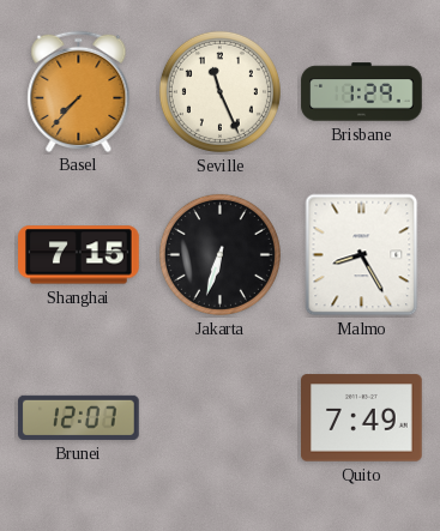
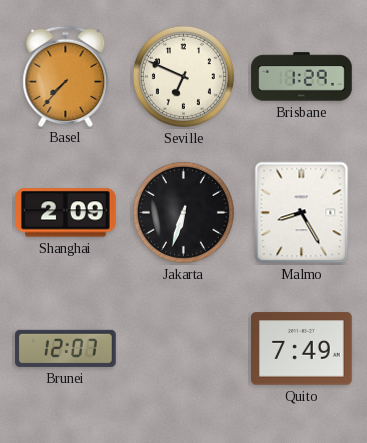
Seville: 11:26 -> 6:49 (183, 76)
Shanghai: 7:15 -> 2:09 (66, 213)
